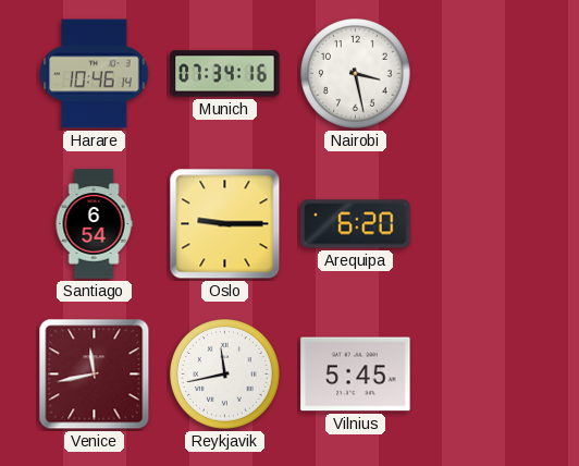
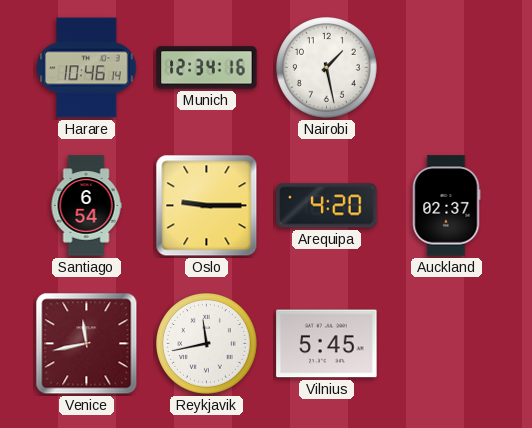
Munich: 07:34 -> 12:34 (207, 68)
Nairobi: 3:28 -> 1:28 (327, 68)
Arequipa: 6:20 -> 4:20 (327, 206)
Auckland: none -> 02:37 (446, 206)
